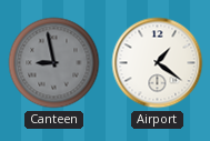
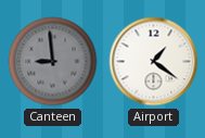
Canteen: 8:58 -> 8:59 (53, 62)
